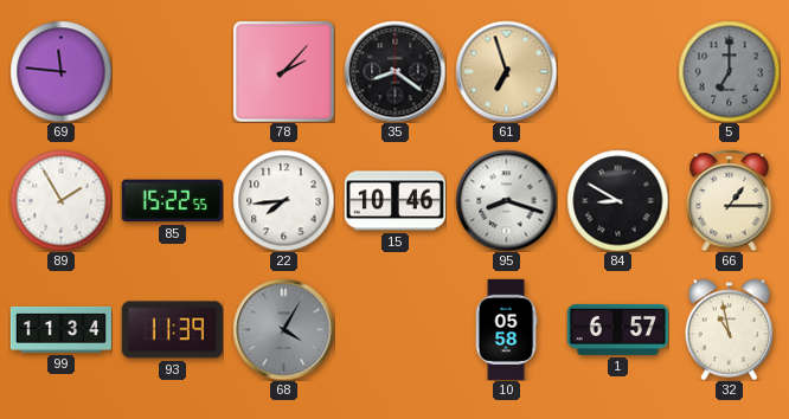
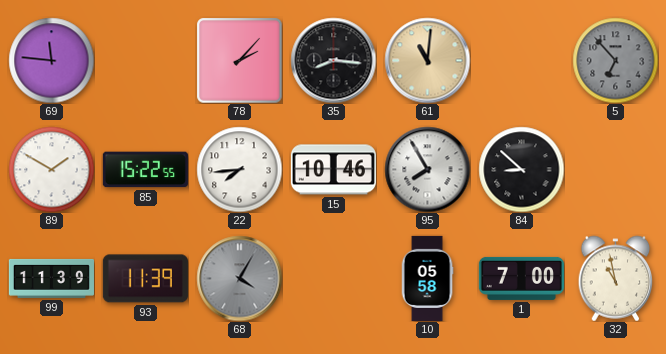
35: 8:21 -> 8:16 (333, 60)
61: 6:57 -> 11:01 (427, 60)
5: 7:00 -> 6:53 (615, 60)
89: 1:55 -> 1:50 (51, 169)
95: 8:18 -> 7:55 (427, 169)
84: 8:50 -> 8:52 (521, 169)
66: 1:15 -> none (730, 200)
99: 11:34 -> 11:39 (51, 278)
1: 6:57 -> 7:00 (521, 278)
